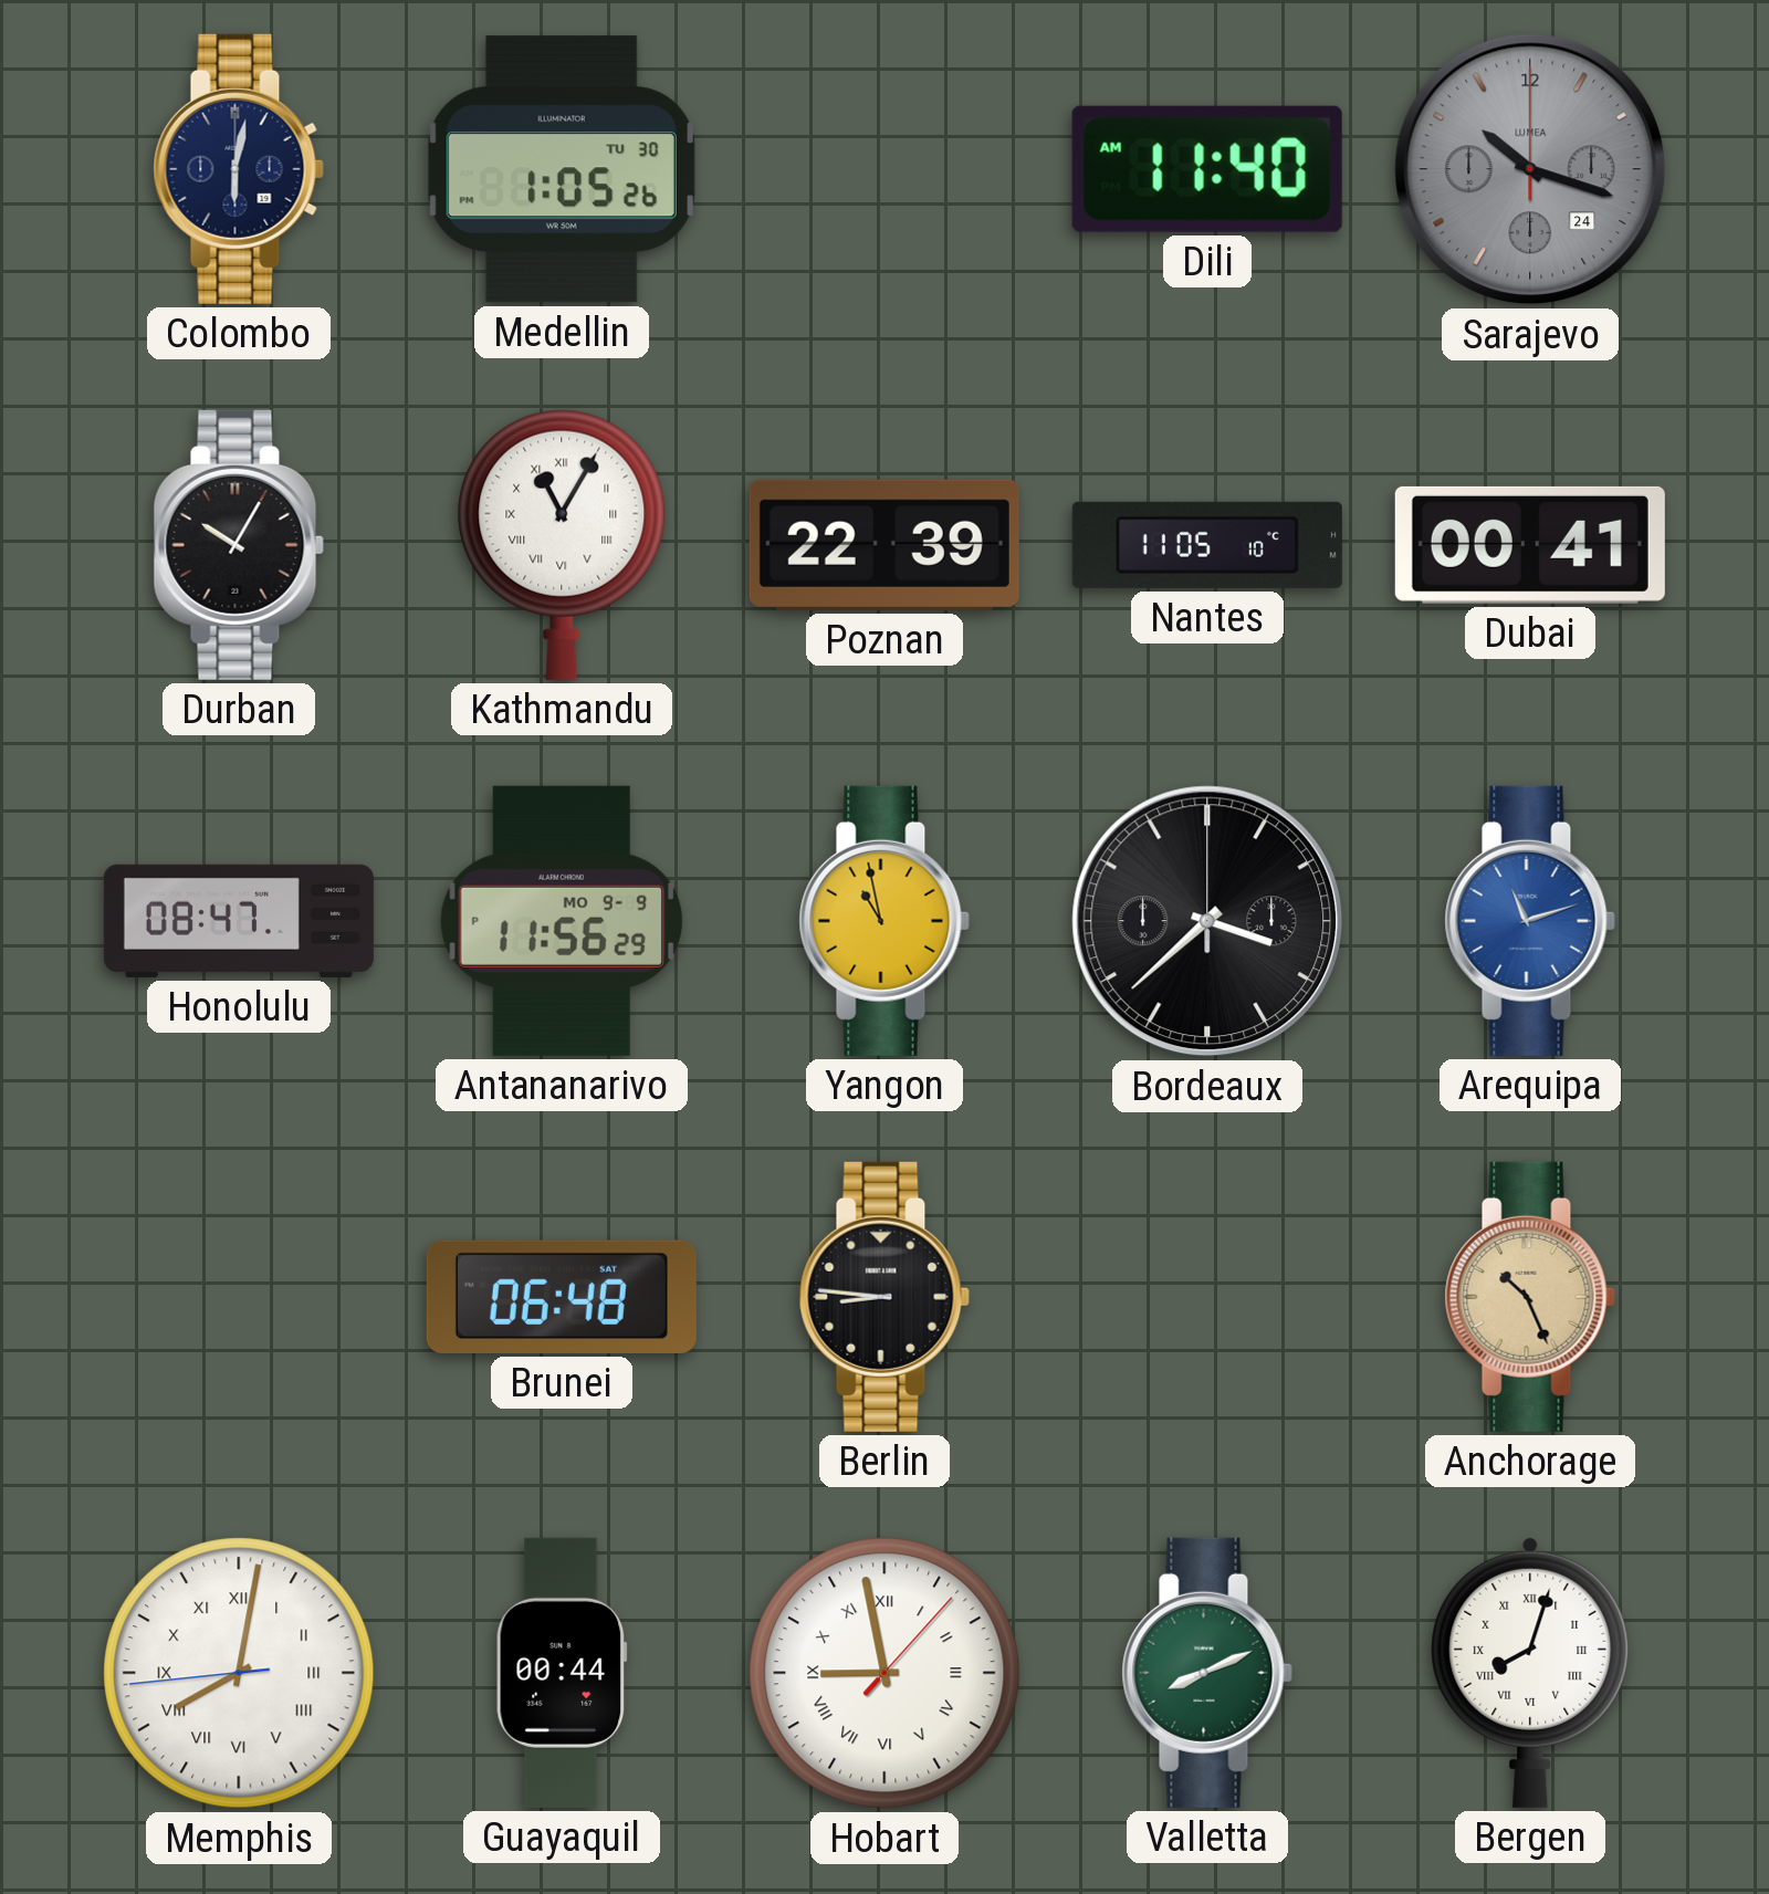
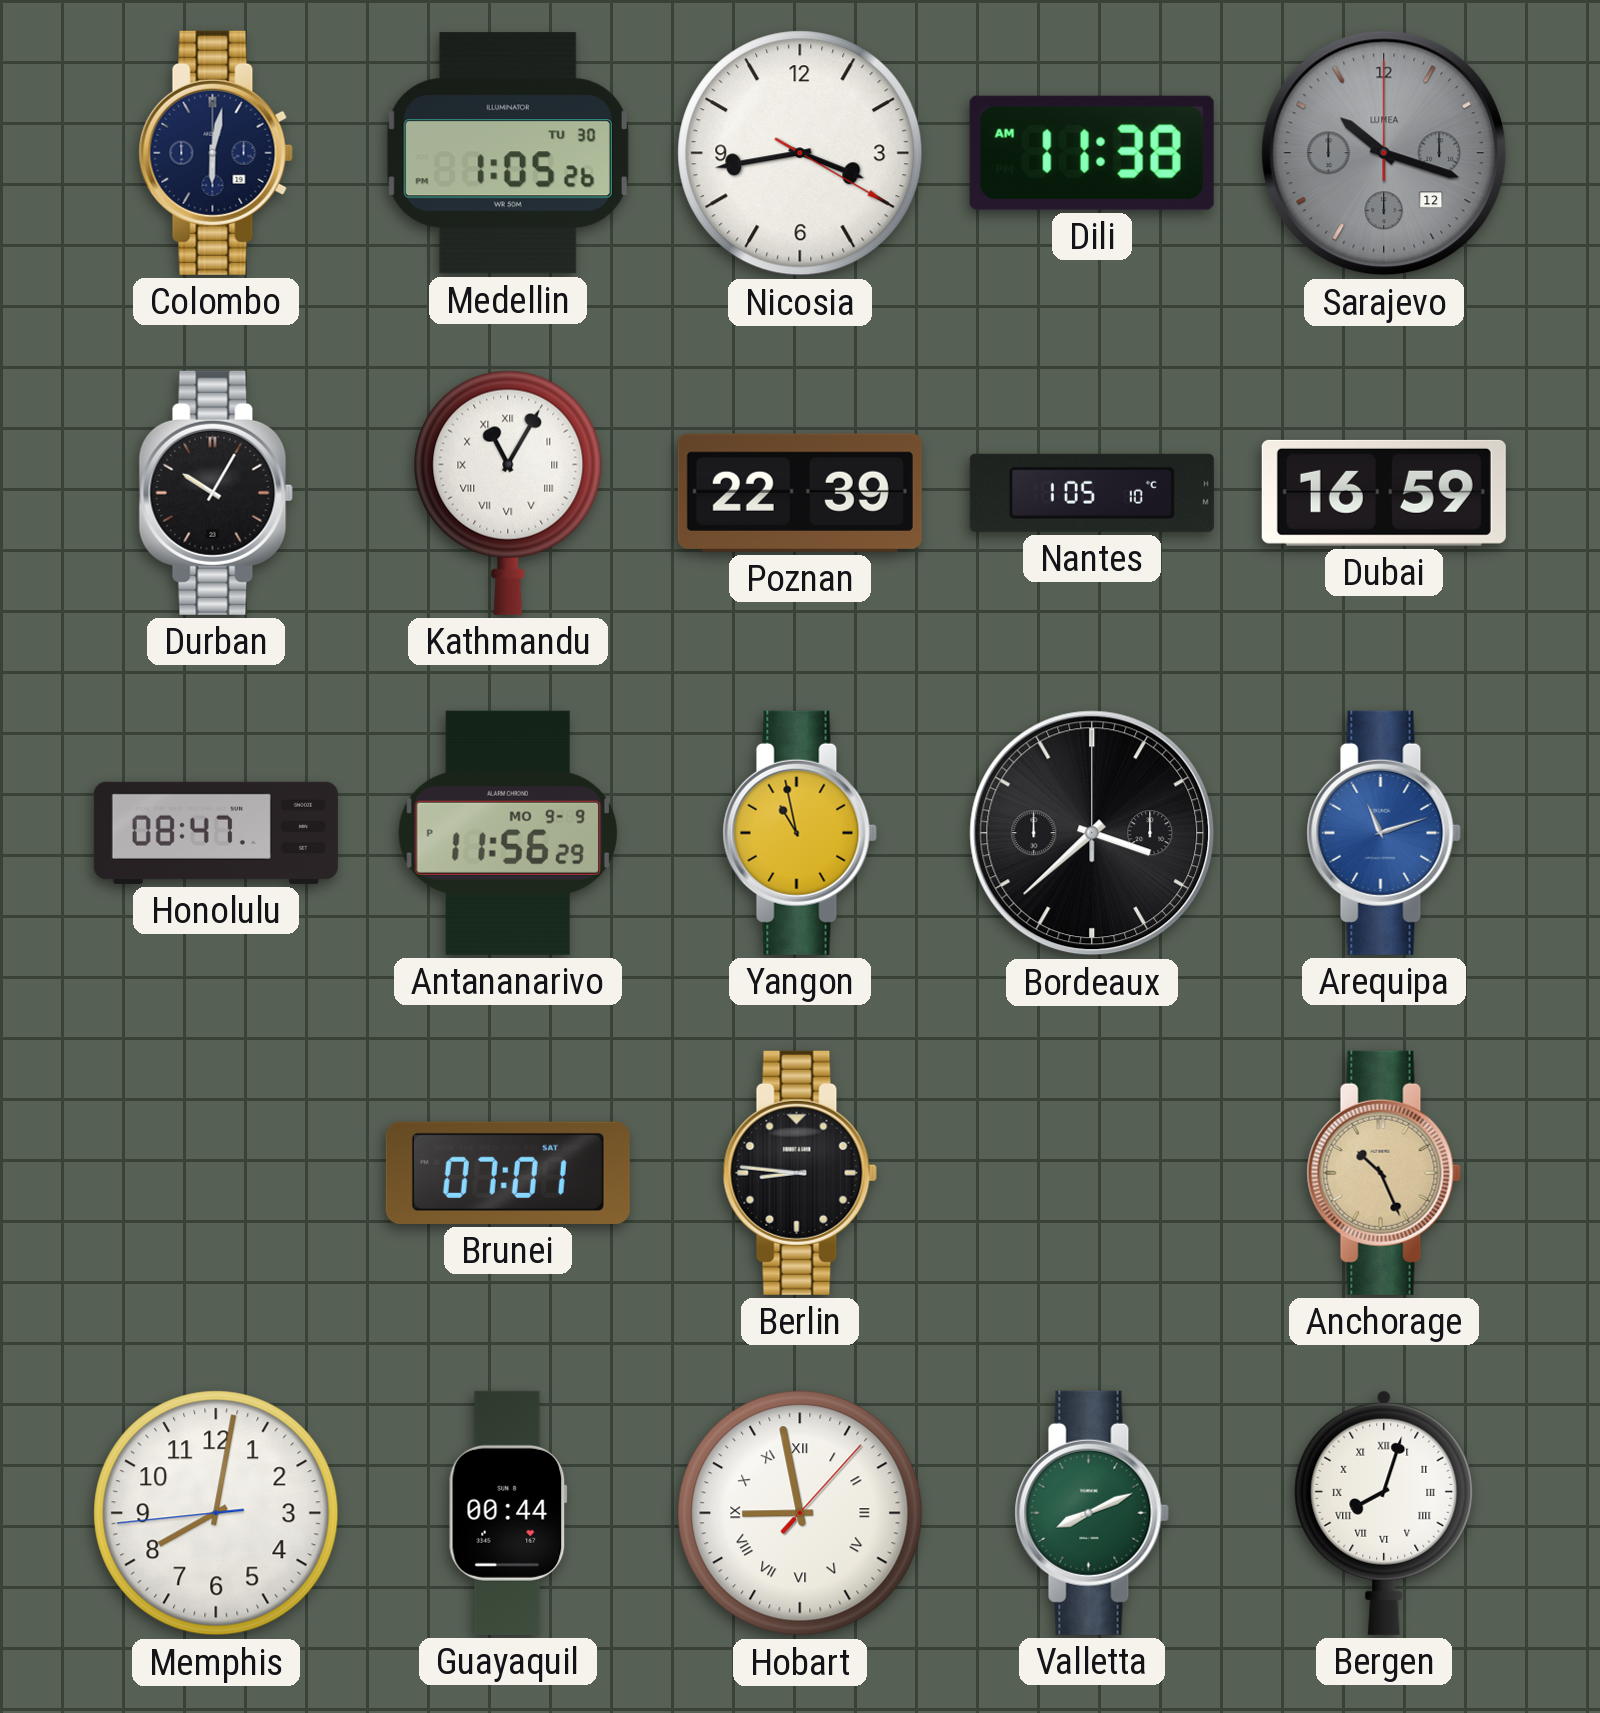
Nicosia: none -> 3:43 (800, 153)
Dili: 11:40 -> 11:38 (1092, 153)
Sarajevo date: 24 -> 12 (1384, 153)
Nantes: 11:05 -> 1:05 (1092, 493)
Dubai: 00:41 -> 16:59 (1384, 493)
Brunei: 06:48 -> 07:01 (508, 1173)
Memphis numerals: Roman -> Arabic (216, 1513)
